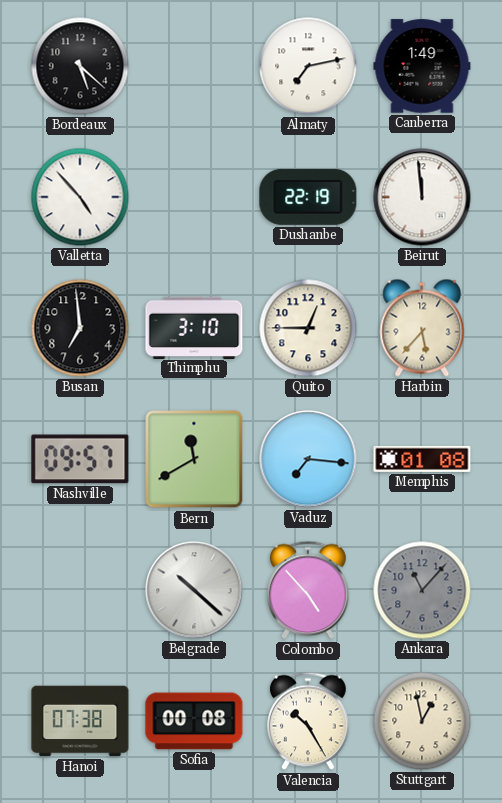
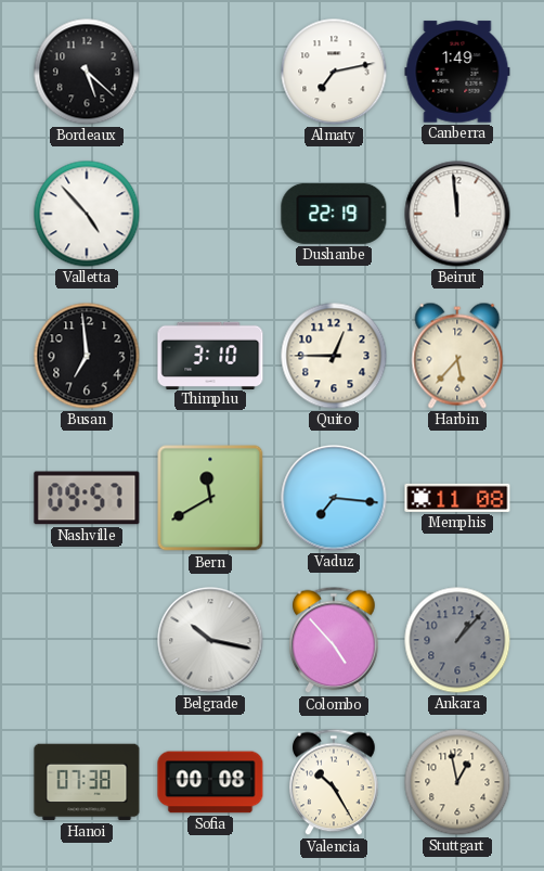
Memphis: 01:08 -> 11:08 (457, 498)
Belgrade: 10:22 -> 10:17 (210, 640)
Ankara: 11:07 -> 1:07 (457, 640)
